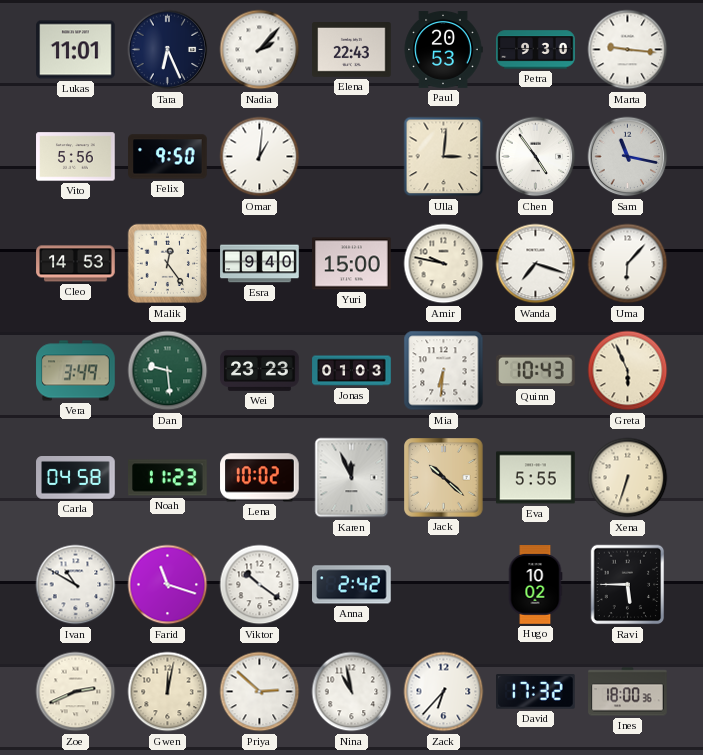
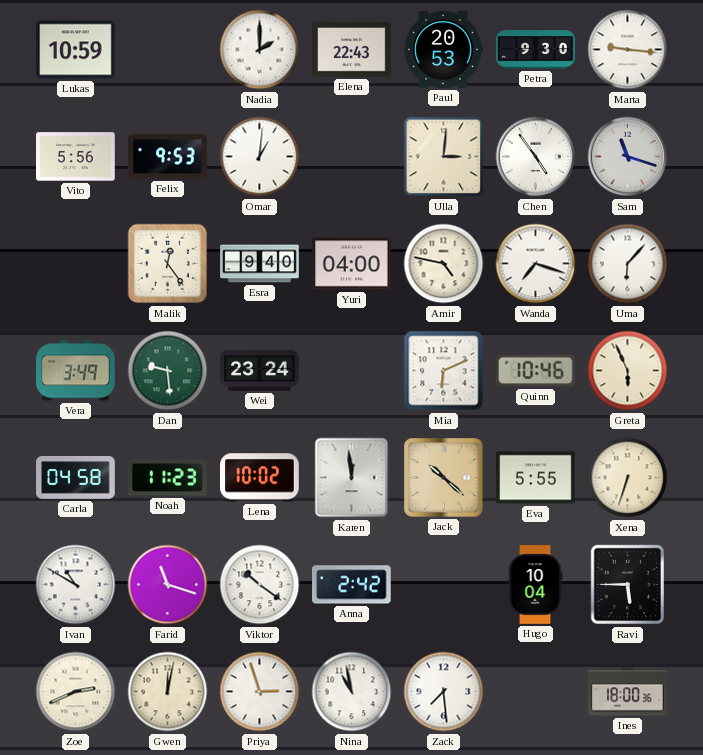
Lukas: 11:01 -> 10:59 (76, 50)
Tara: 6:26 -> none (168, 50)
Nadia: 2:07 -> 2:00 (260, 50)
Felix: 9:50 -> 9:53 (168, 157)
Sam: 11:17 -> 11:18 (628, 157)
Cleo: 14:53 -> none (76, 264)
Yuri: 15:00 -> 04:00 (352, 264)
Amir: 9:47 -> 4:47 (444, 264)
Wei: 23:23 -> 23:24 (260, 370)
Jonas: 01:03 -> none (352, 371)
Mia: 6:31 -> 6:11 (444, 371)
Quinn: 10:43 -> 10:46 (536, 371)
Karen: 11:56 -> 11:59 (352, 478)
Hugo: 10:02 -> 10:04 (535, 585)
Priya: 2:52 -> 2:57 (260, 692)
Zack: 6:37 -> 7:29 (444, 692)
David: 17:32 -> none (536, 692)
